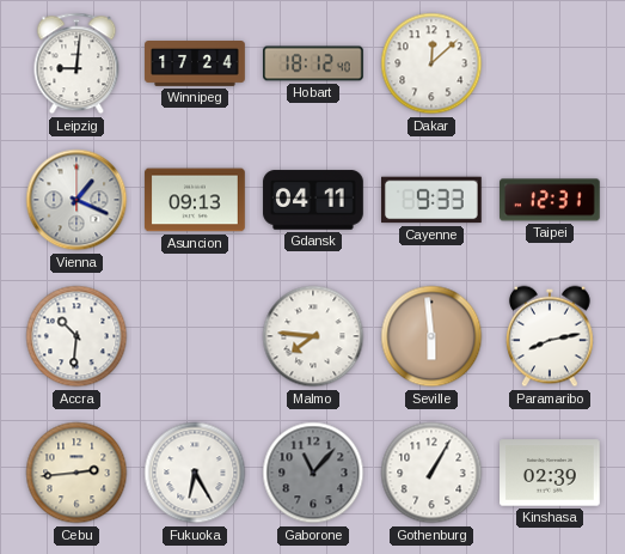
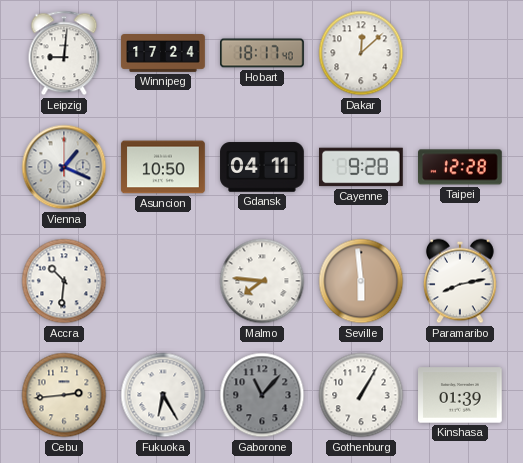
Hobart: 18:12 -> 18:17 (262, 53)
Asuncion: 09:13 -> 10:50 (163, 167)
Cayenne: 9:33 -> 9:28 (362, 167)
Taipei: 12:31 -> 12:28 (461, 167)
Kinshasa: 02:39 -> 01:39 (461, 395)
